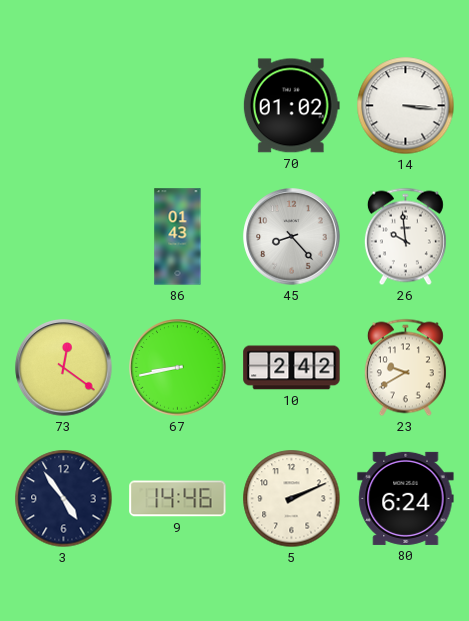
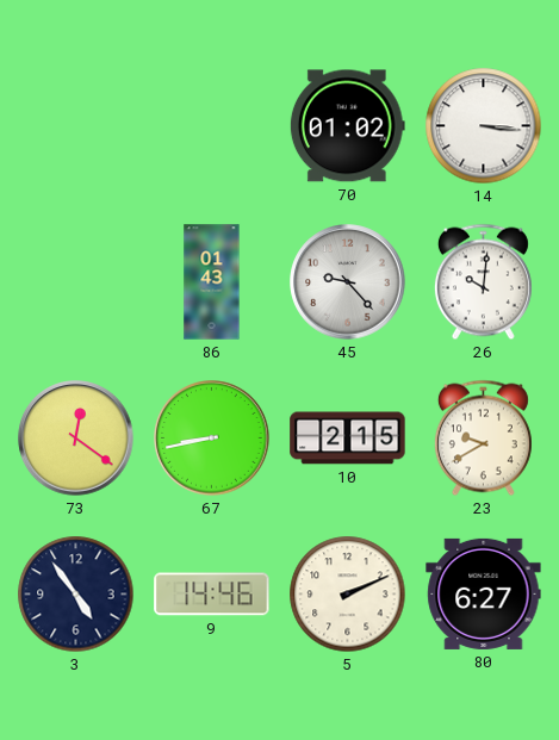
45: 8:23 -> 9:23 (348, 282)
26: 9:59 -> 10:01 (483, 282)
10: 2:42 -> 2:15 (348, 439)
80: 6:24 -> 6:27 (484, 593)
